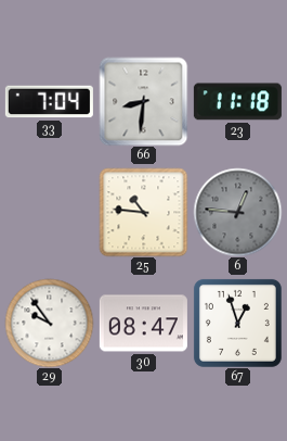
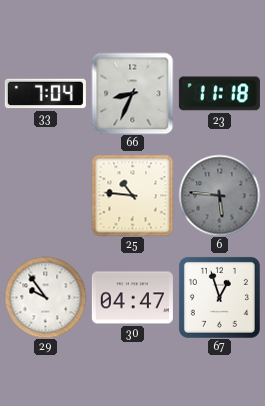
66: 8:31 -> 8:34 (132, 93)
6: 12:46 -> 5:46 (219, 195)
30: 08:47 -> 04:47 (132, 298)
